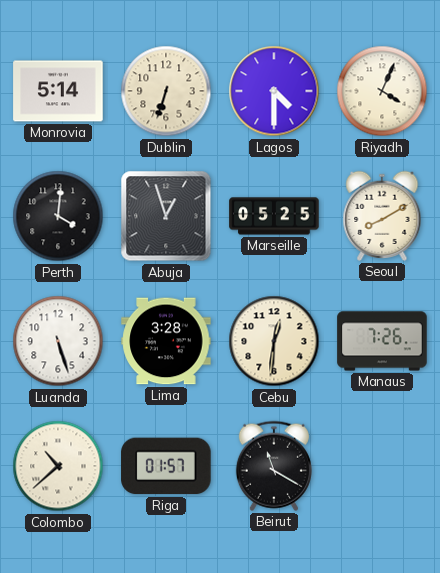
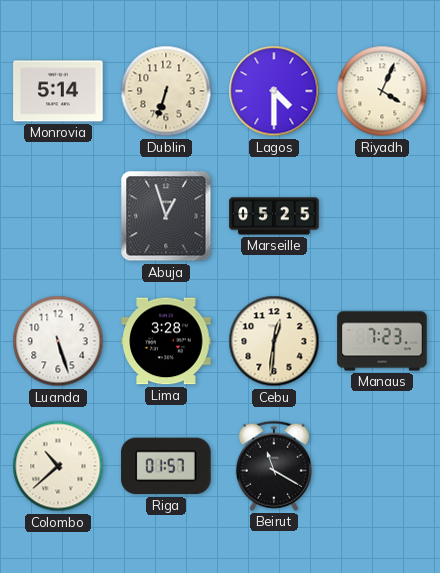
Perth: 4:01 -> none (58, 216)
Seoul: 8:10 -> none (382, 216)
Manaus: 7:26 -> 7:23 (382, 341)
